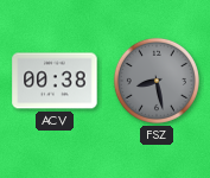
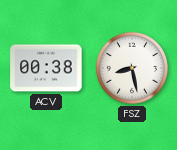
FSZ dial: grey -> white (132, 68)
